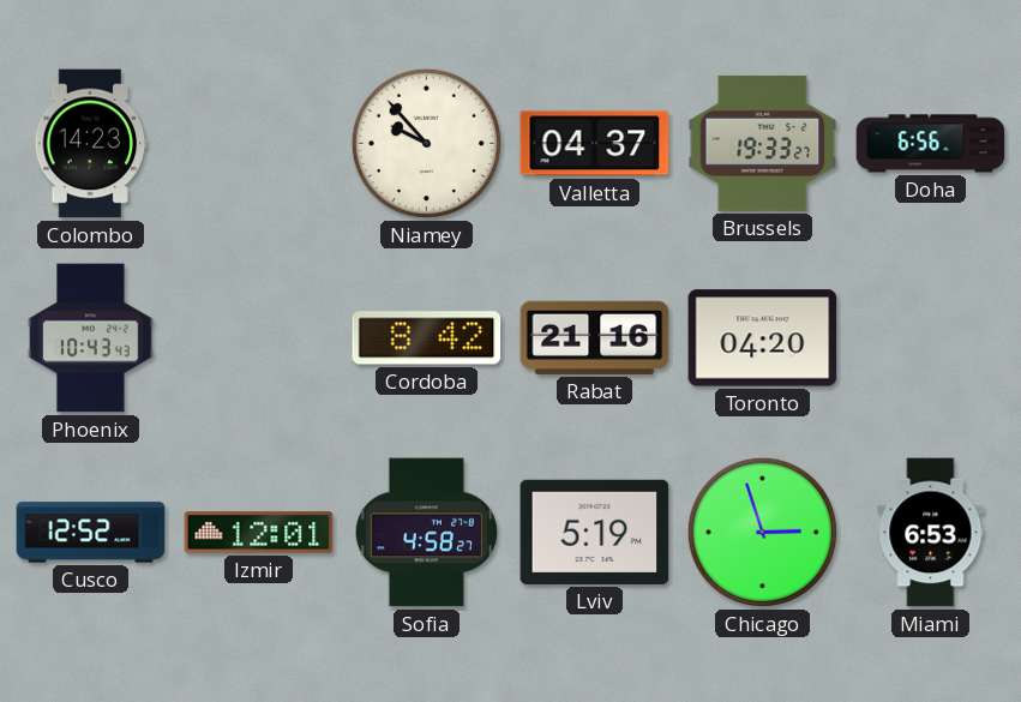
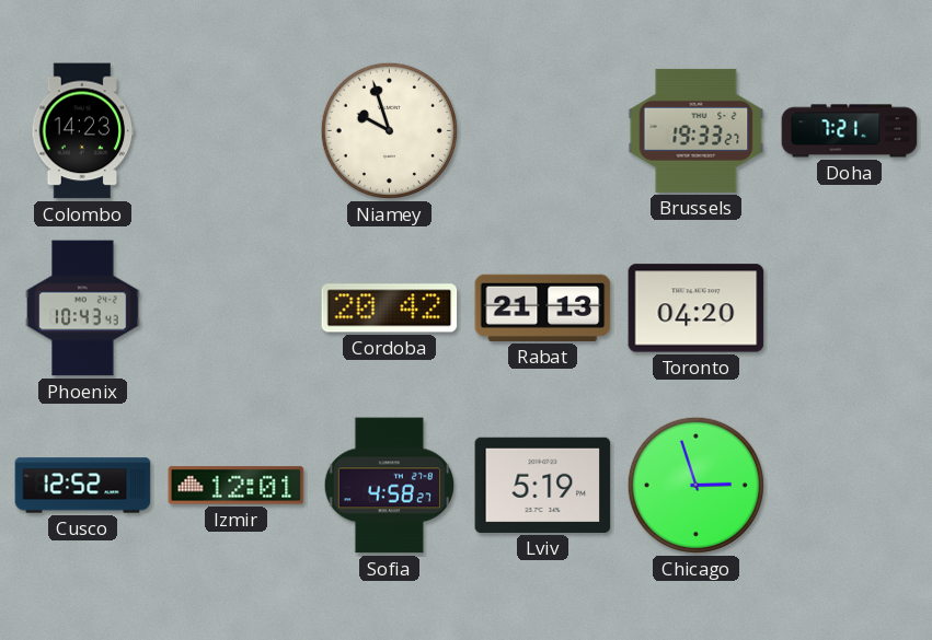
Niamey: 9:53 -> 9:57 (389, 130)
Valletta: 04:37 -> none (595, 144)
Doha: 6:56 -> 7:21 (850, 131)
Cordoba: 8:42 -> 20:42 (390, 309)
Rabat: 21:16 -> 21:13 (543, 307)
Miami: 6:53 -> none (931, 533)
